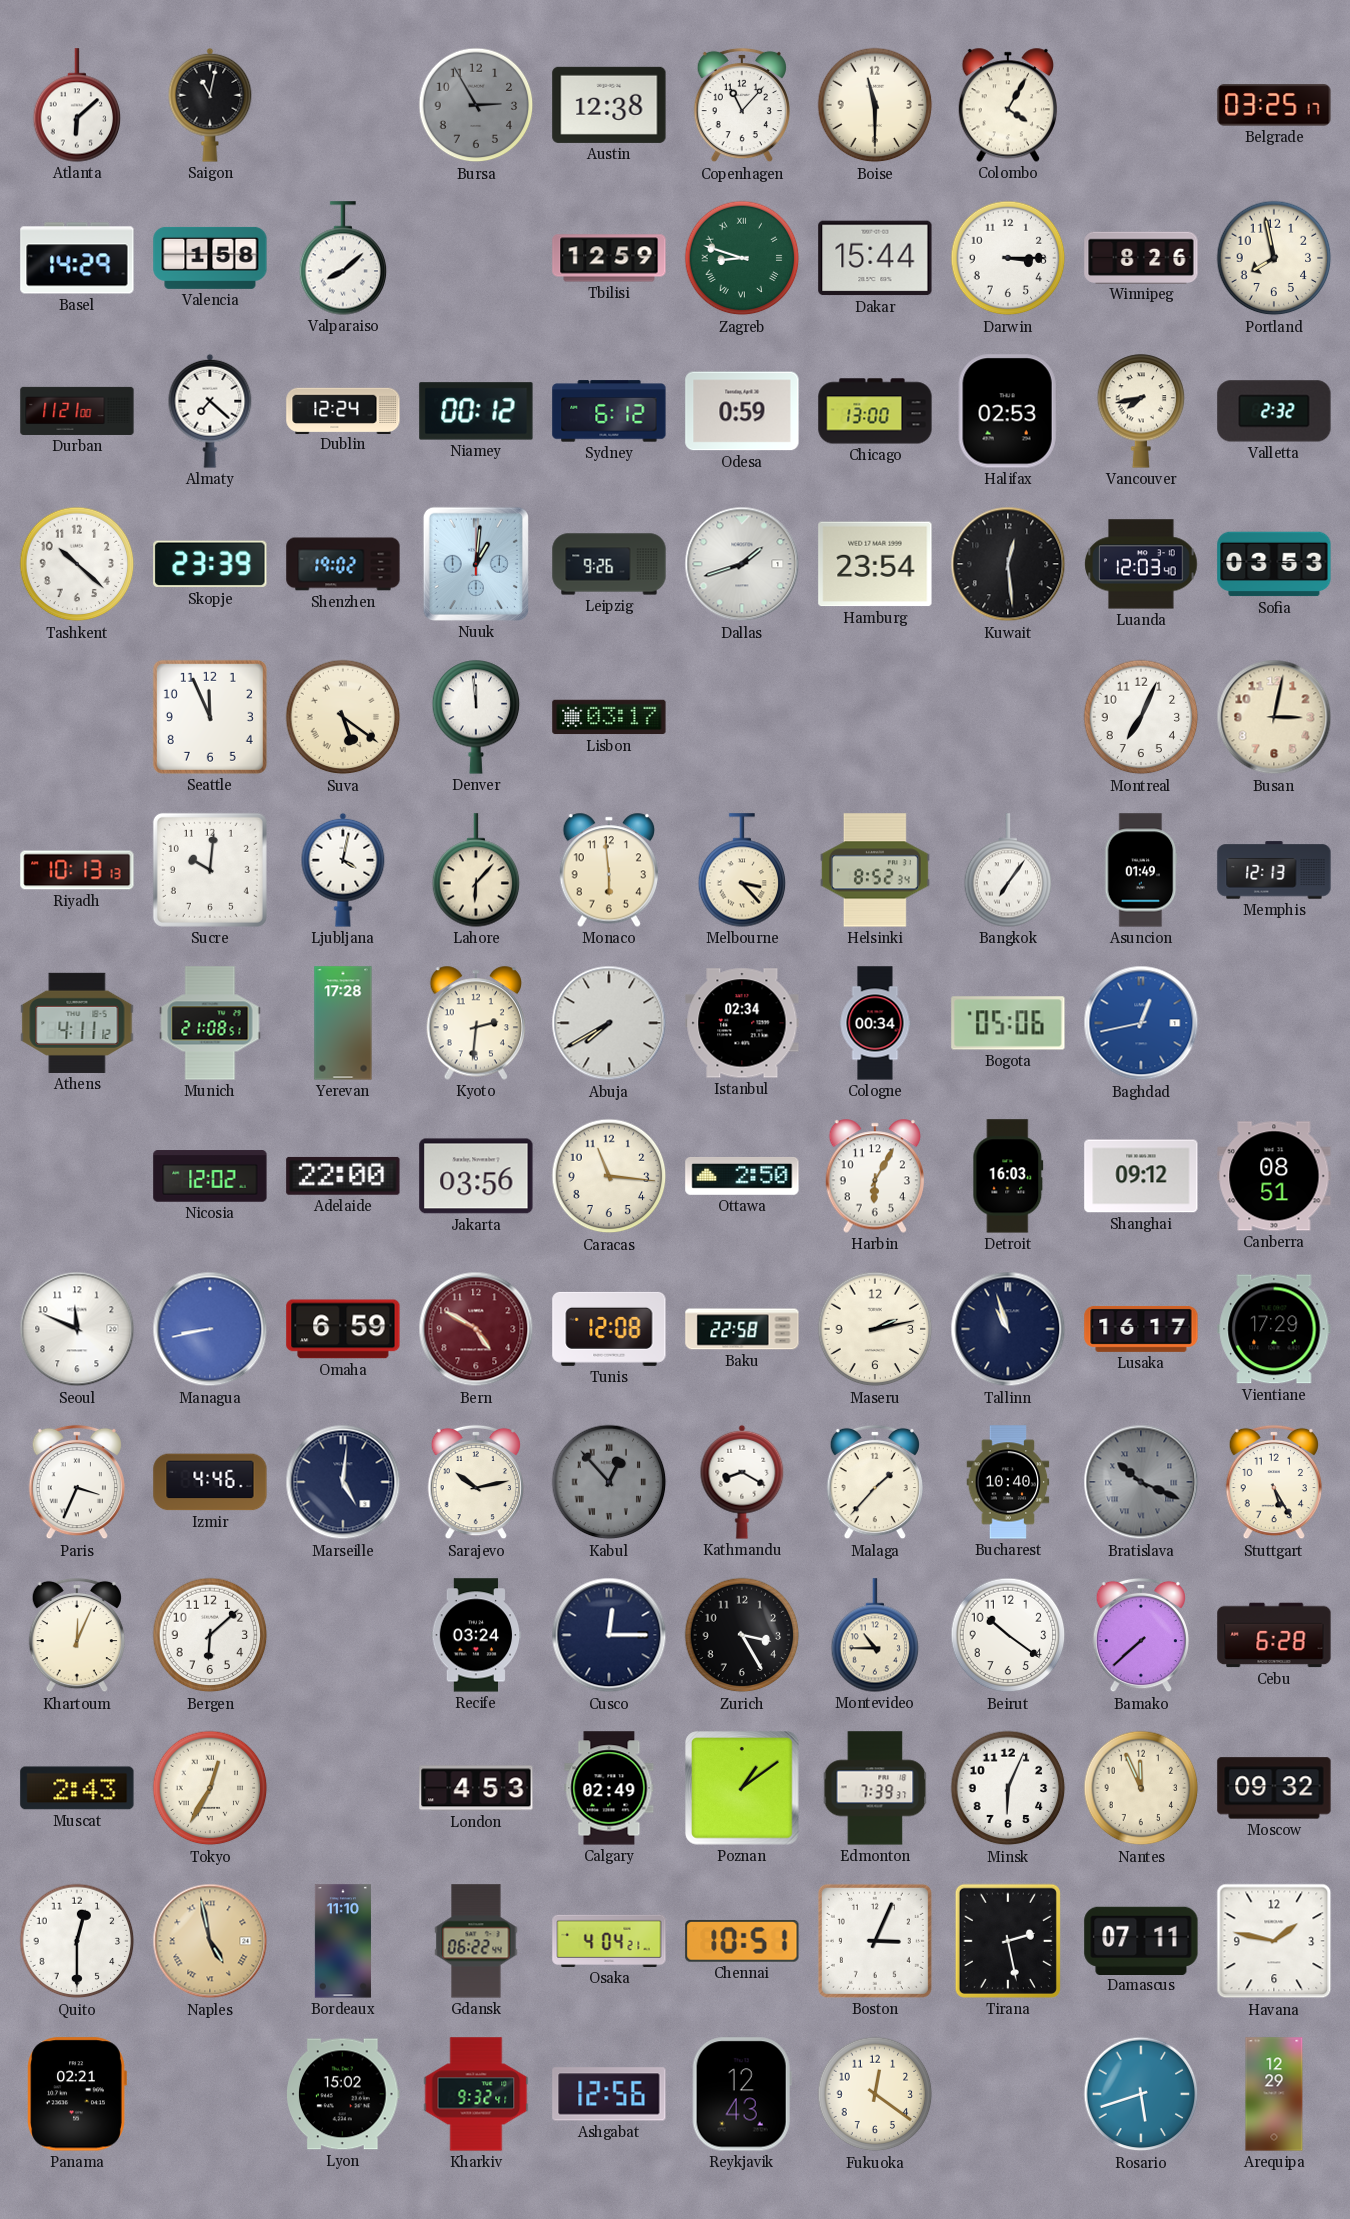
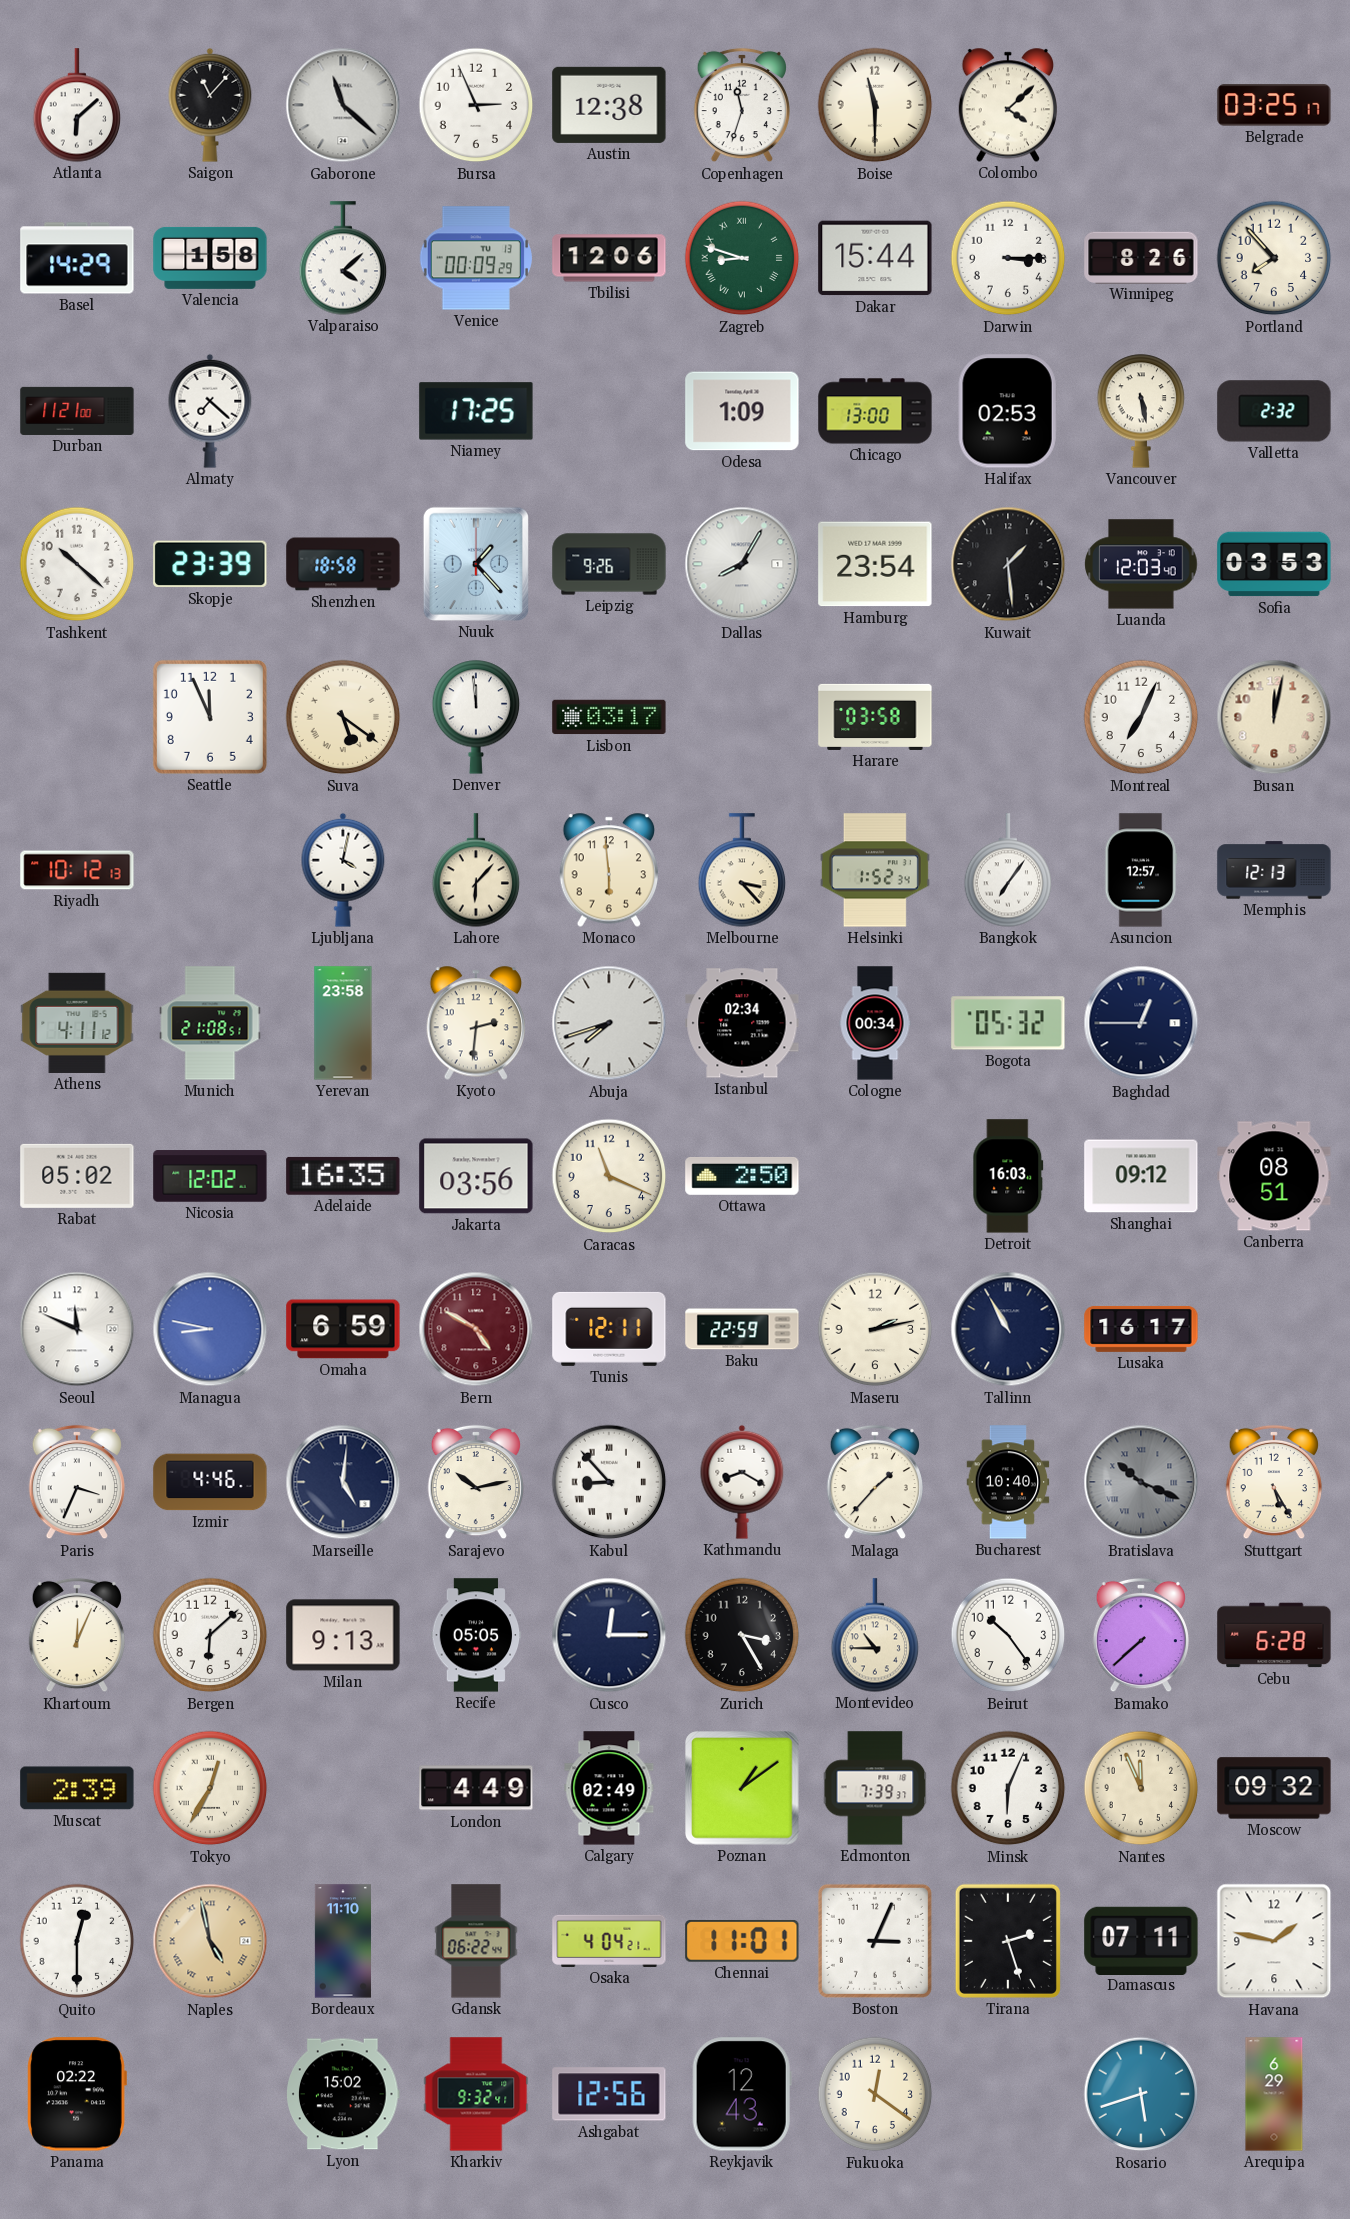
Saigon: 11:02 -> 11:07 (210, 105)
Gaborone: none -> 11:22 (343, 105)
Bursa: 2:55 -> 2:56 (476, 105)
Bursa dial: grey -> white (476, 105)
Copenhagen: 11:07 -> 11:33 (741, 105)
Colombo: 4:05 -> 4:08 (1007, 105)
Valparaiso: 8:08 -> 4:08 (343, 258)
Venice: none -> 00:09 (476, 258)
Tbilisi: 12:59 -> 12:06 (609, 258)
Portland: 7:58 -> 7:53 (1274, 258)
Dublin: 12:24 -> none (343, 410)
Niamey: 00:12 -> 17:25 (476, 411)
Sydney: 6:12 -> none (609, 411)
Odesa: 0:59 -> 1:09 (742, 411)
Vancouver: 7:43 -> 5:28 (1141, 411)
Shenzhen: 19:02 -> 18:58 (343, 564)
Nuuk: 1:01 -> 1:23 (476, 564)
Dallas: 1:42 -> 8:05 (742, 564)
Kuwait: 12:29 -> 1:29 (1008, 564)
Harare: none -> 03:58 (875, 717)
Busan: 3:02 -> 12:02 (1274, 717)
Riyadh: 10:13 -> 10:12 (77, 870)
Sucre: 10:01 -> none (210, 870)
Helsinki: 8:52 -> 1:52 (875, 870)
Asuncion: 01:49 -> 12:57 (1141, 870)
Yerevan: 17:28 -> 23:58 (343, 1023)
Abuja: 7:40 -> 7:42 (609, 1023)
Bogota: 05:06 -> 05:32 (1008, 1023)
Baghdad: 12:43 -> 12:45 (1141, 1023)
Baghdad dial: blue -> navy (1141, 1023)
Rabat: none -> 05:02 (77, 1176)
Adelaide: 22:00 -> 16:35 (343, 1176)
Caracas: 11:16 -> 11:19 (609, 1176)
Harbin: 6:05 -> none (874, 1176)
Managua: 8:43 -> 8:47 (210, 1329)
Tunis: 12:08 -> 12:11 (609, 1329)
Baku: 22:58 -> 22:59 (742, 1329)
Tallinn: 10:57 -> 10:55 (1008, 1329)
Vientiane: 17:29 -> none (1274, 1329)
Kabul: 12:53 -> 8:53 (609, 1482)
Kabul dial: grey -> white (609, 1482)
Milan: none -> 9:13 (343, 1635)
Recife: 03:24 -> 05:05 (476, 1635)
Beirut: 10:21 -> 10:24 (1008, 1635)
Muscat: 2:43 -> 2:39 (77, 1788)
London: 4:53 -> 4:49 (476, 1788)
Chennai: 10:51 -> 11:01 (742, 1941)
Tirana: 2:28 -> 2:27 (1008, 1941)
Panama: 02:21 -> 02:22 (77, 2094)
Arequipa: 12:29 -> 6:29 (1274, 2094)
